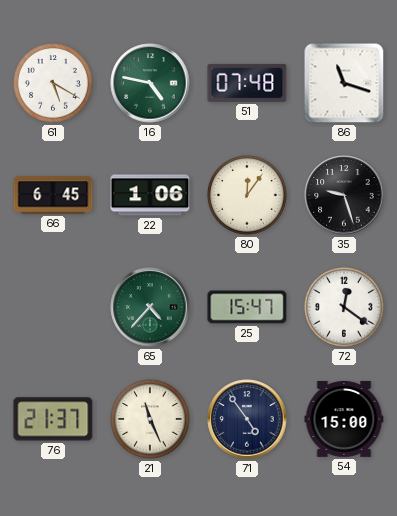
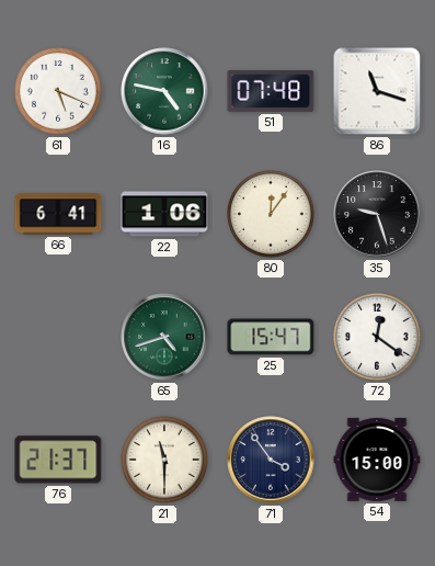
61: 5:20 -> 5:19 (58, 91)
66: 6:45 -> 6:41 (58, 214)
65: 4:37 -> 4:42 (164, 337)
21: 11:26 -> 11:30 (164, 460)
71: 4:54 -> 3:54 (271, 460)
